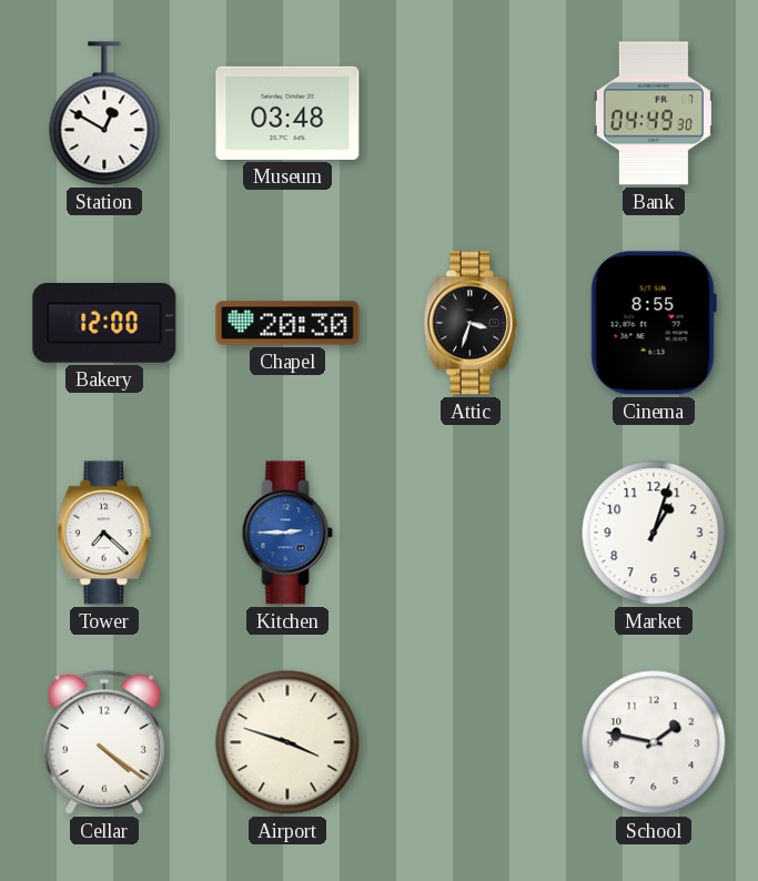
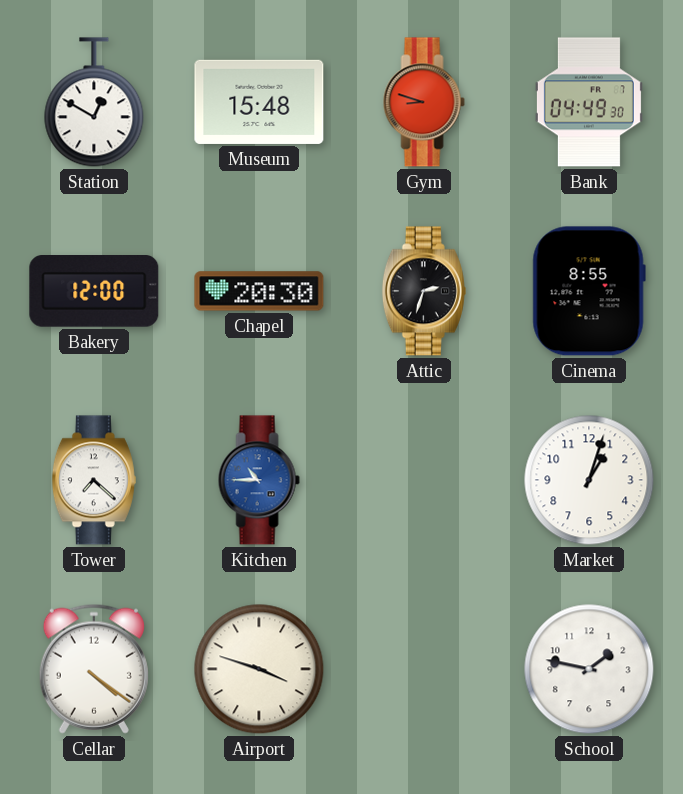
Museum: 03:48 -> 15:48 (259, 102)
Gym: none -> 8:48 (424, 102)
Attic: 3:33 -> 2:33 (424, 291)
Kitchen: 2:45 -> 10:45 (259, 480)
